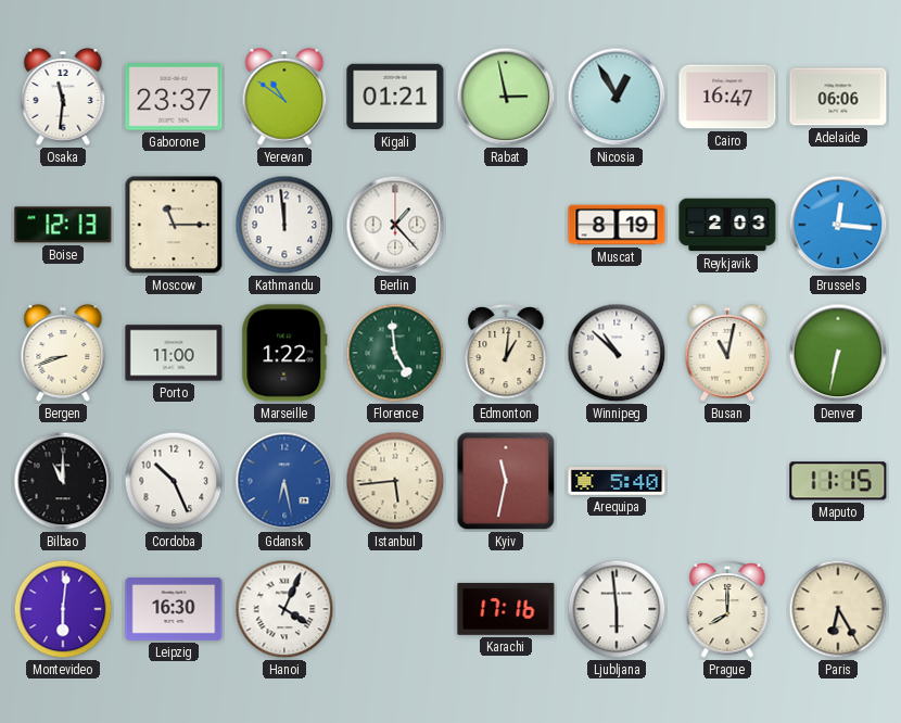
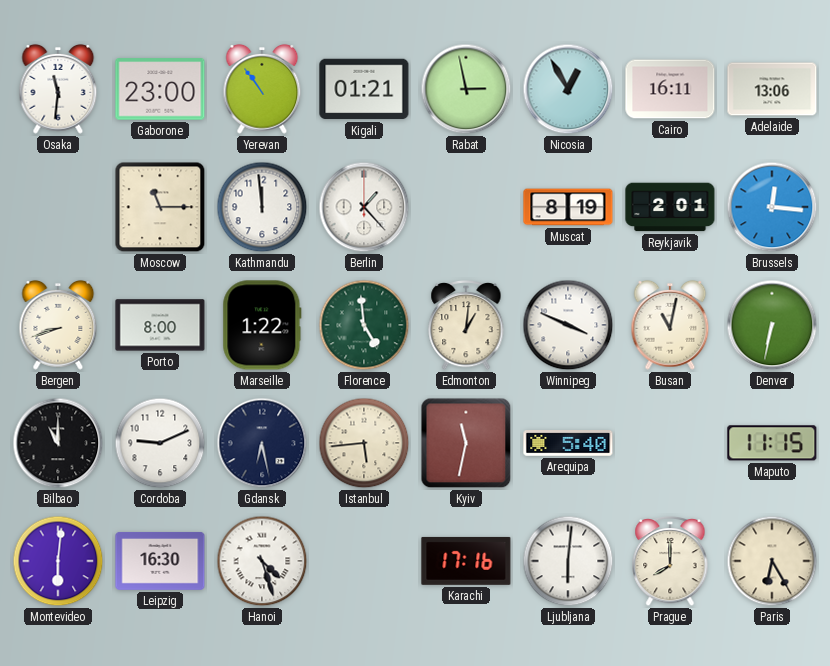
Gaborone: 23:37 -> 23:00 (160, 89)
Yerevan: 10:51 -> 10:54 (262, 89)
Cairo: 16:47 -> 16:11 (670, 89)
Adelaide: 06:06 -> 13:06 (772, 89)
Boise: 12:13 -> none (63, 225)
Reykjavik: 2:03 -> 2:01 (670, 207)
Porto: 11:00 -> 8:00 (160, 325)
Winnipeg: 10:52 -> 3:49 (568, 325)
Cordoba: 10:26 -> 9:11 (160, 443)
Gdansk dial: blue -> navy (262, 443)
Hanoi: 4:04 -> 4:27 (262, 561)
Ljubljana: 5:59 -> 6:01 (568, 561)
